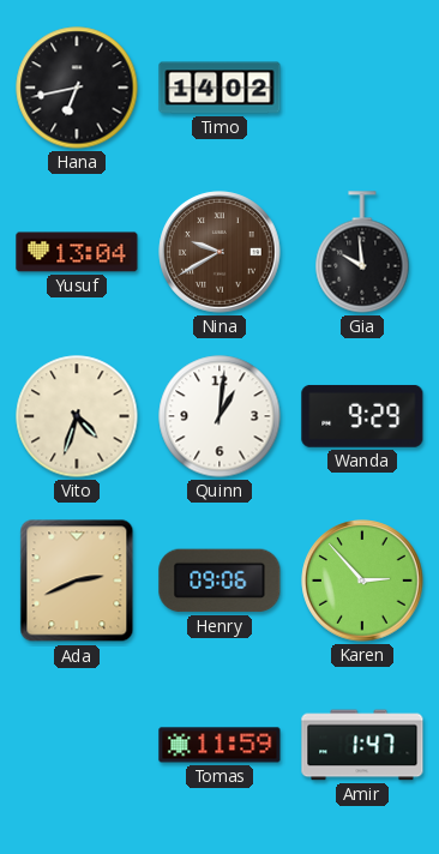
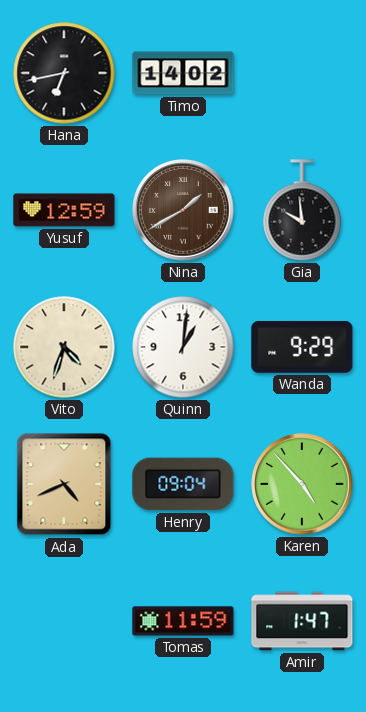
Yusuf: 13:04 -> 12:59 (64, 210)
Nina: 9:40 -> 1:40 (183, 210)
Ada: 2:41 -> 4:41 (64, 484)
Henry: 09:06 -> 09:04 (183, 484)
Karen: 2:53 -> 4:53 (302, 484)
